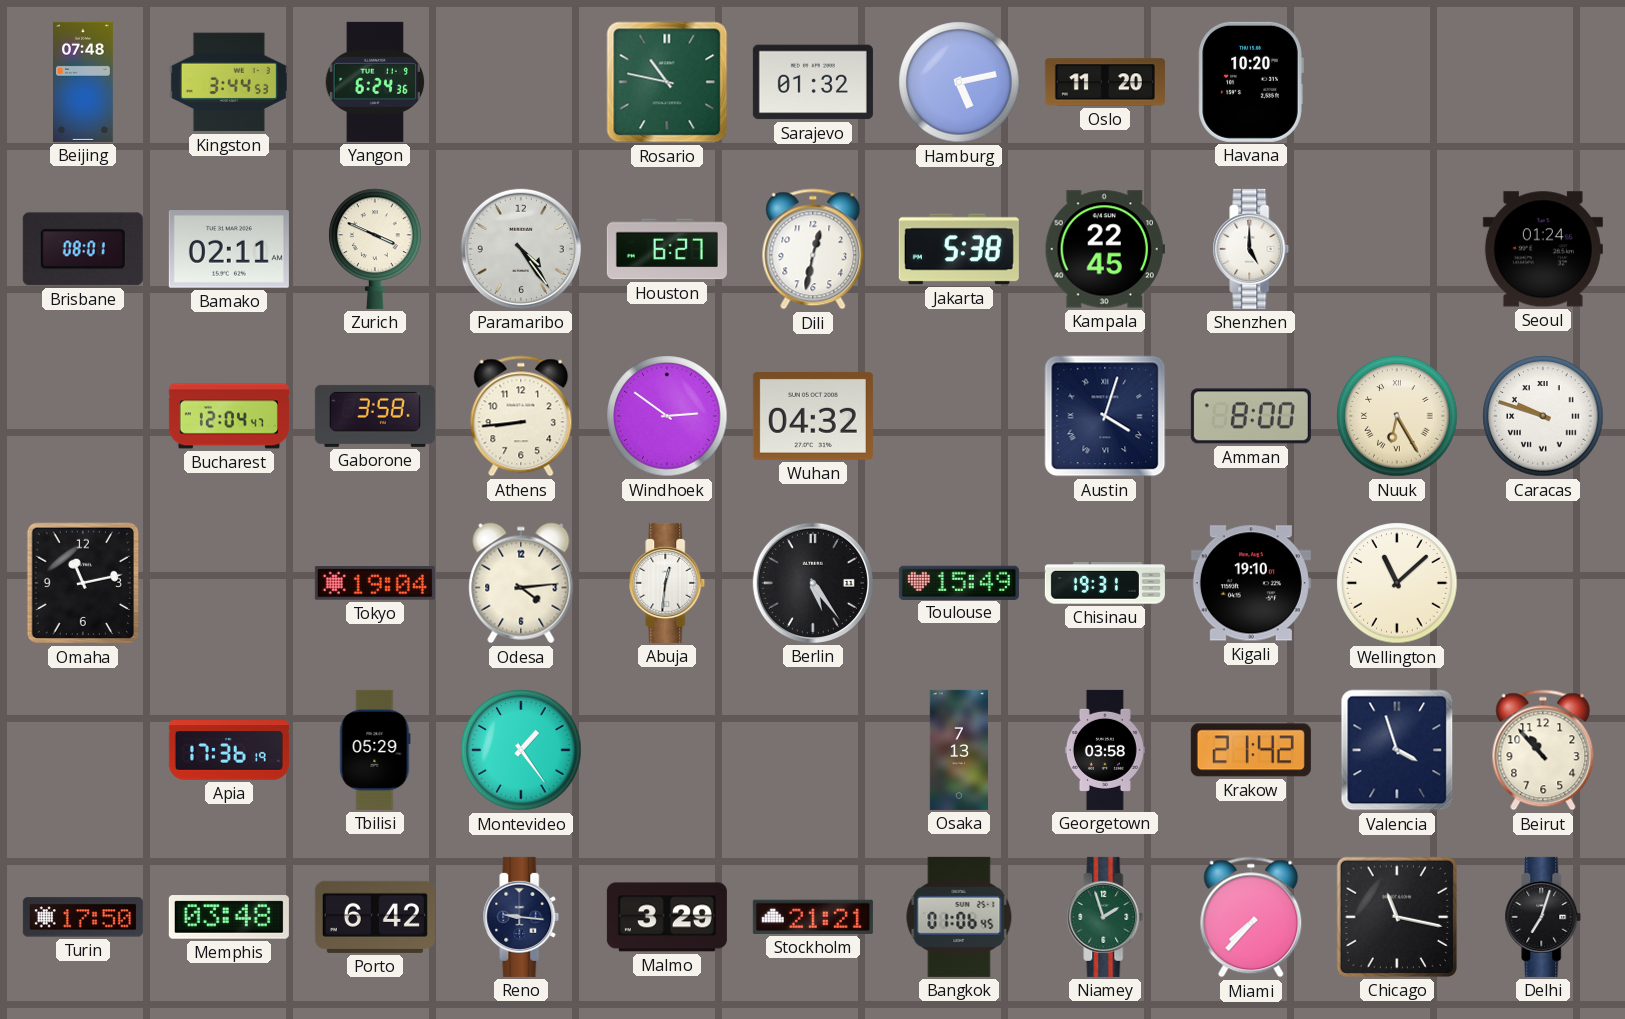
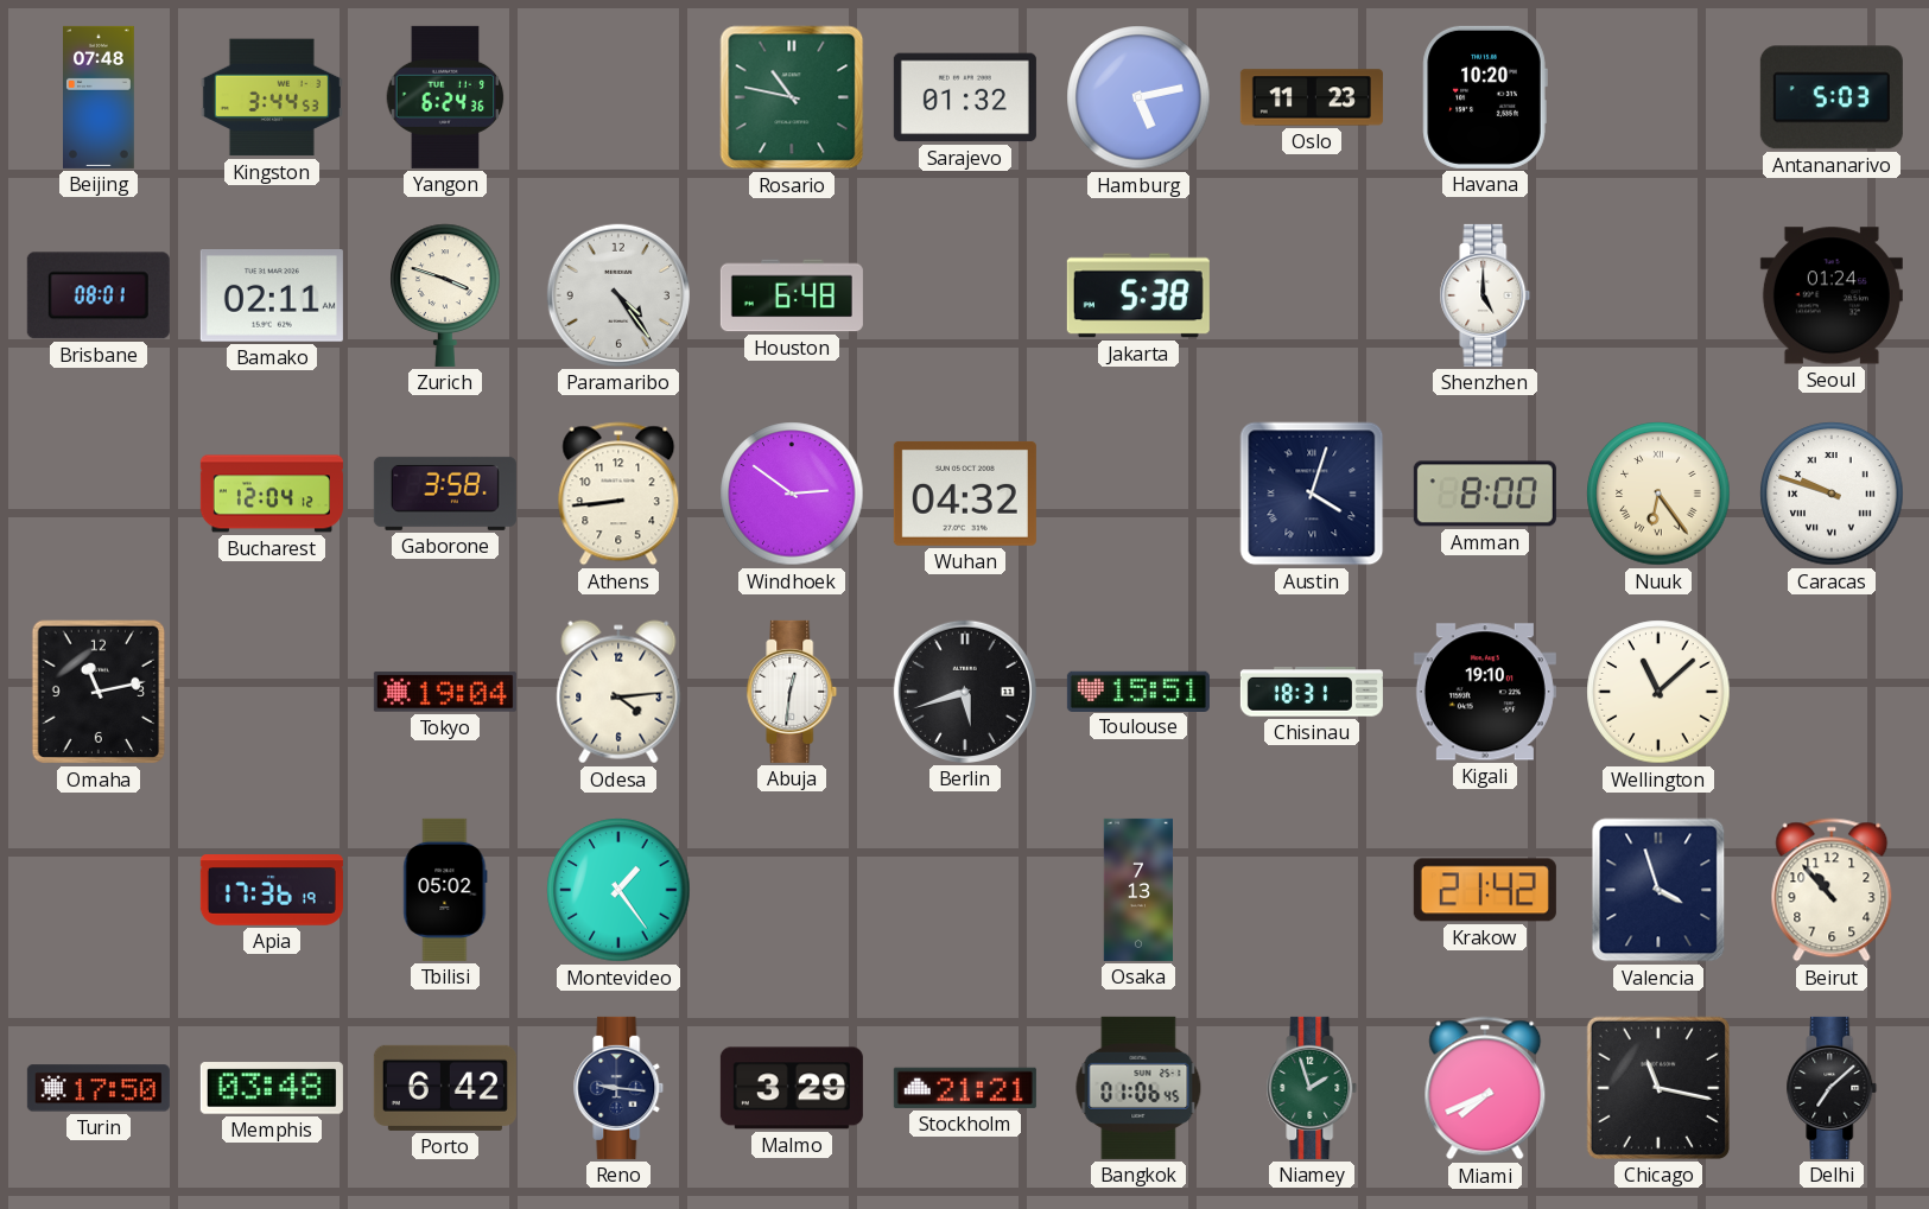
Oslo: 11:20 -> 11:23 (1312, 97)
Antananarivo: none -> 5:03 (1832, 97)
Zurich: 3:49 -> 3:48 (445, 295)
Houston: 6:27 -> 6:48 (792, 295)
Dili: 12:32 -> none (813, 249)
Kampala: 22:45 -> none (1105, 249)
Bucharest: 12:04:47 -> 12:04:12 (272, 494)
Nuuk: 6:25 -> 6:24 (1658, 494)
Berlin: 5:24 -> 5:42 (965, 692)
Toulouse: 15:49 -> 15:51 (1138, 691)
Chisinau: 19:31 -> 18:31 (1312, 692)
Tbilisi: 05:29 -> 05:02 (445, 890)
Georgetown: 03:58 -> none (1105, 750)
Miami: 7:37 -> 7:41 (1485, 1088)
Delhi: 7:03 -> 7:08 (1832, 1088)
